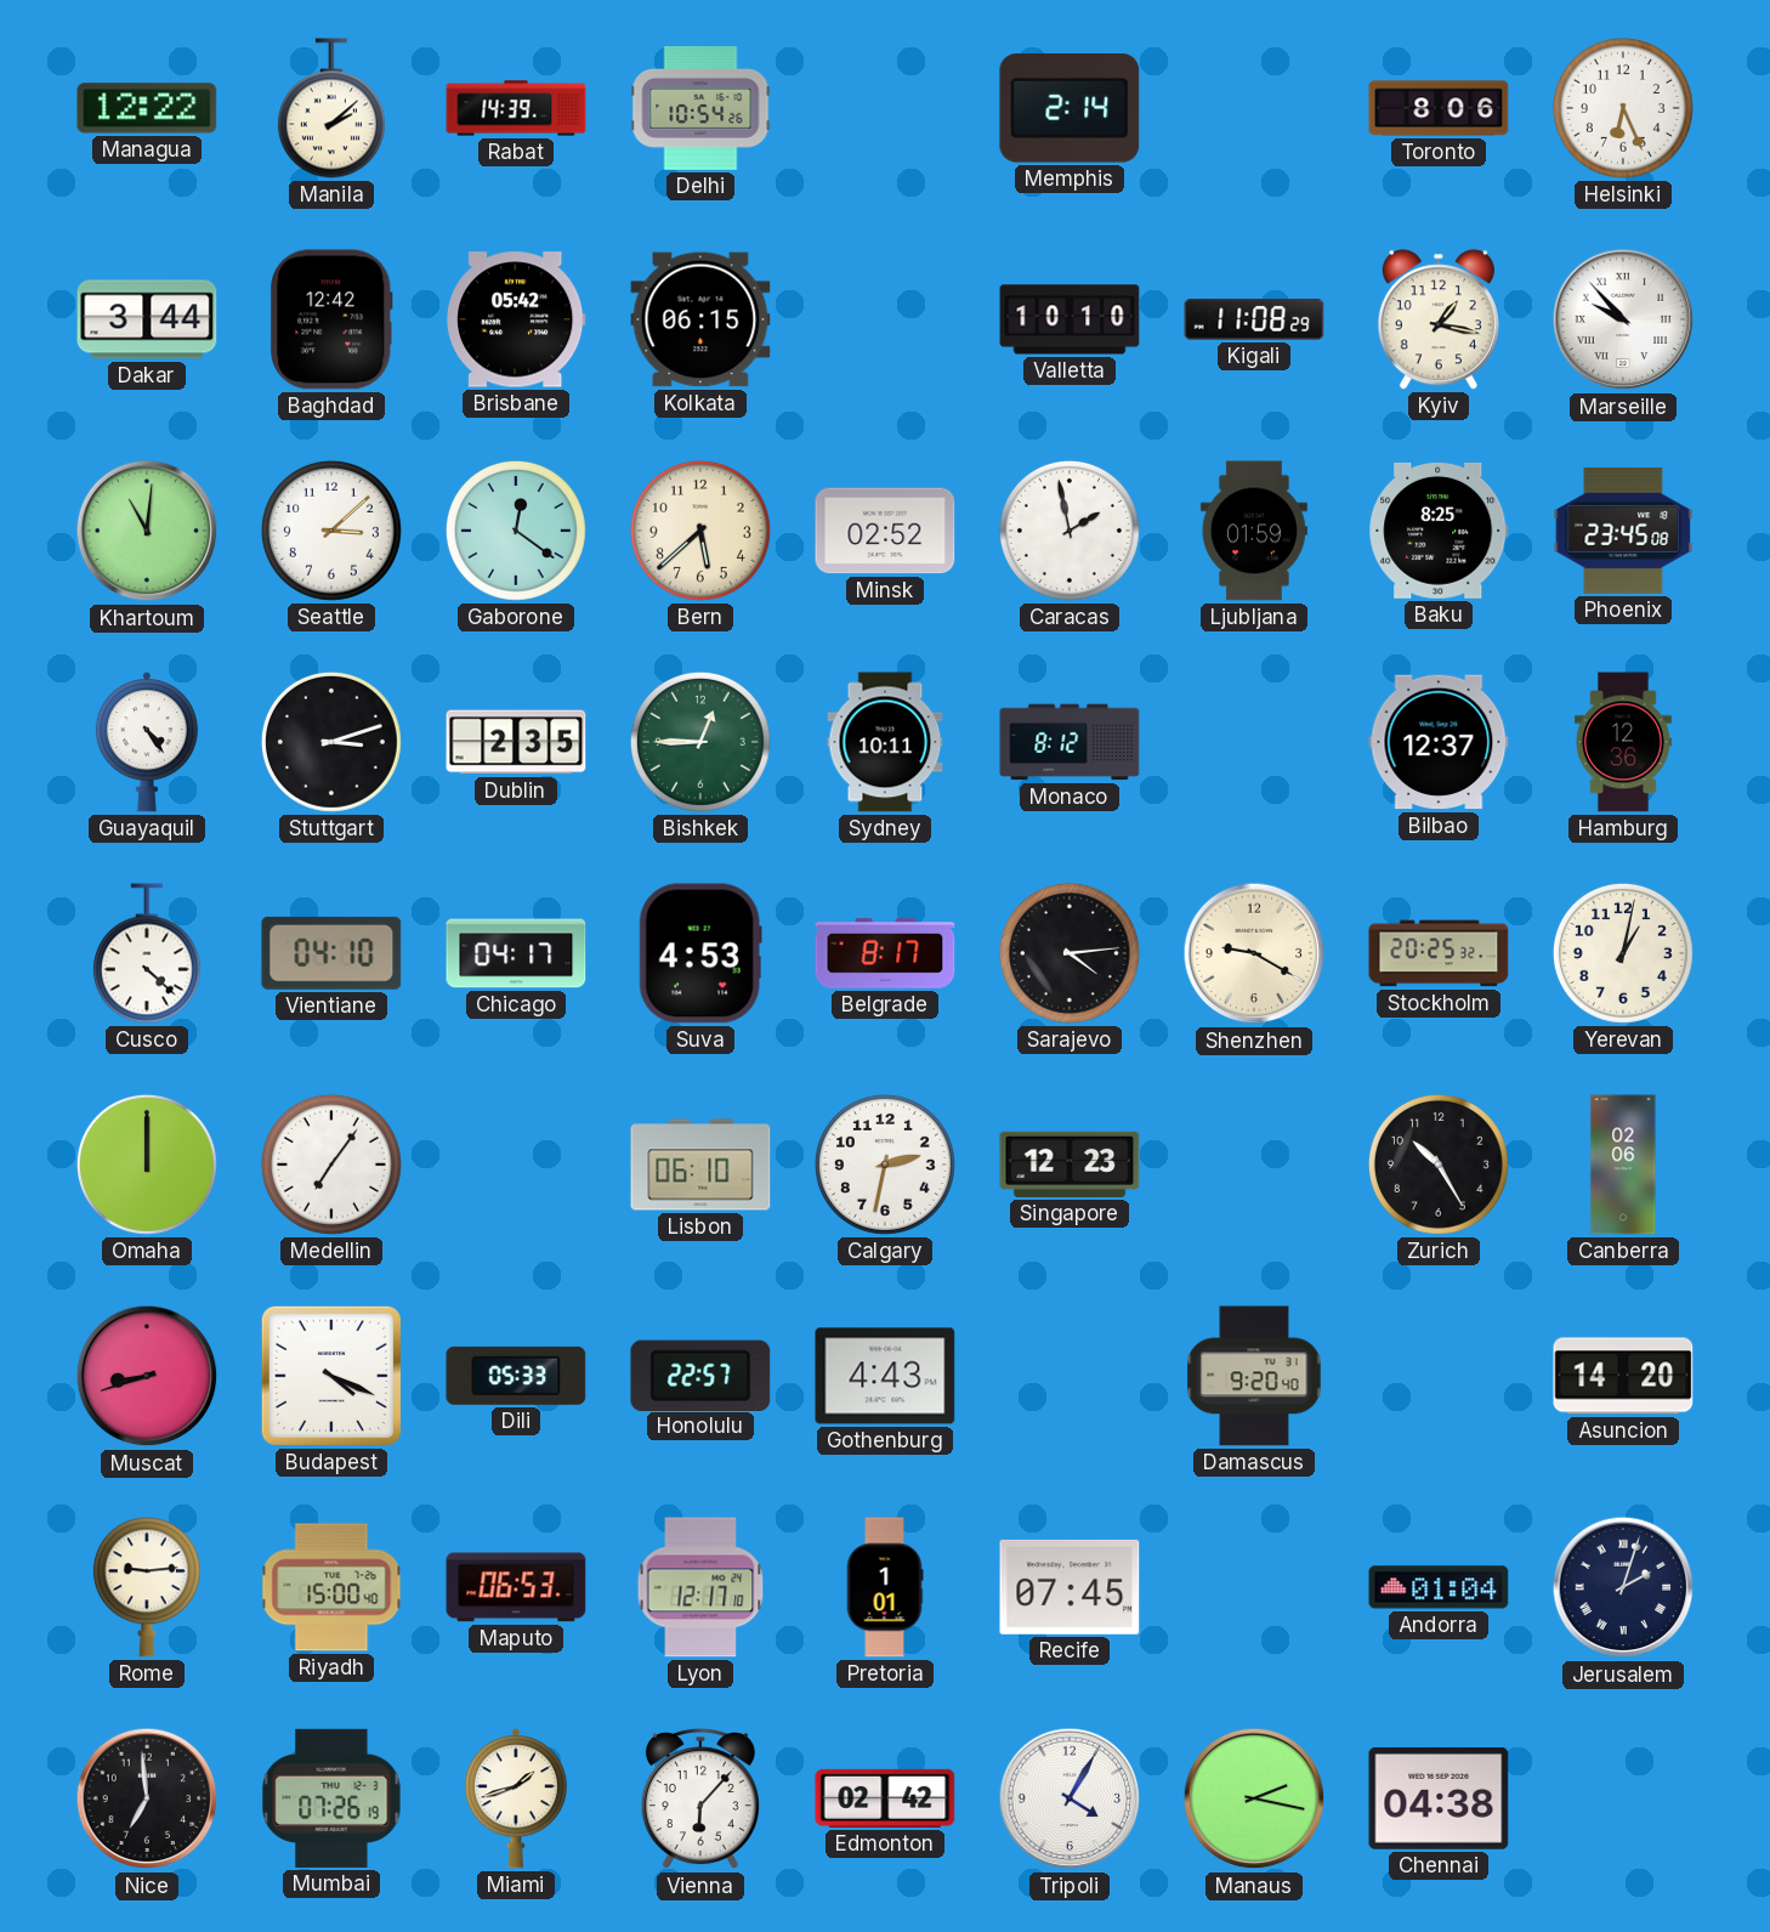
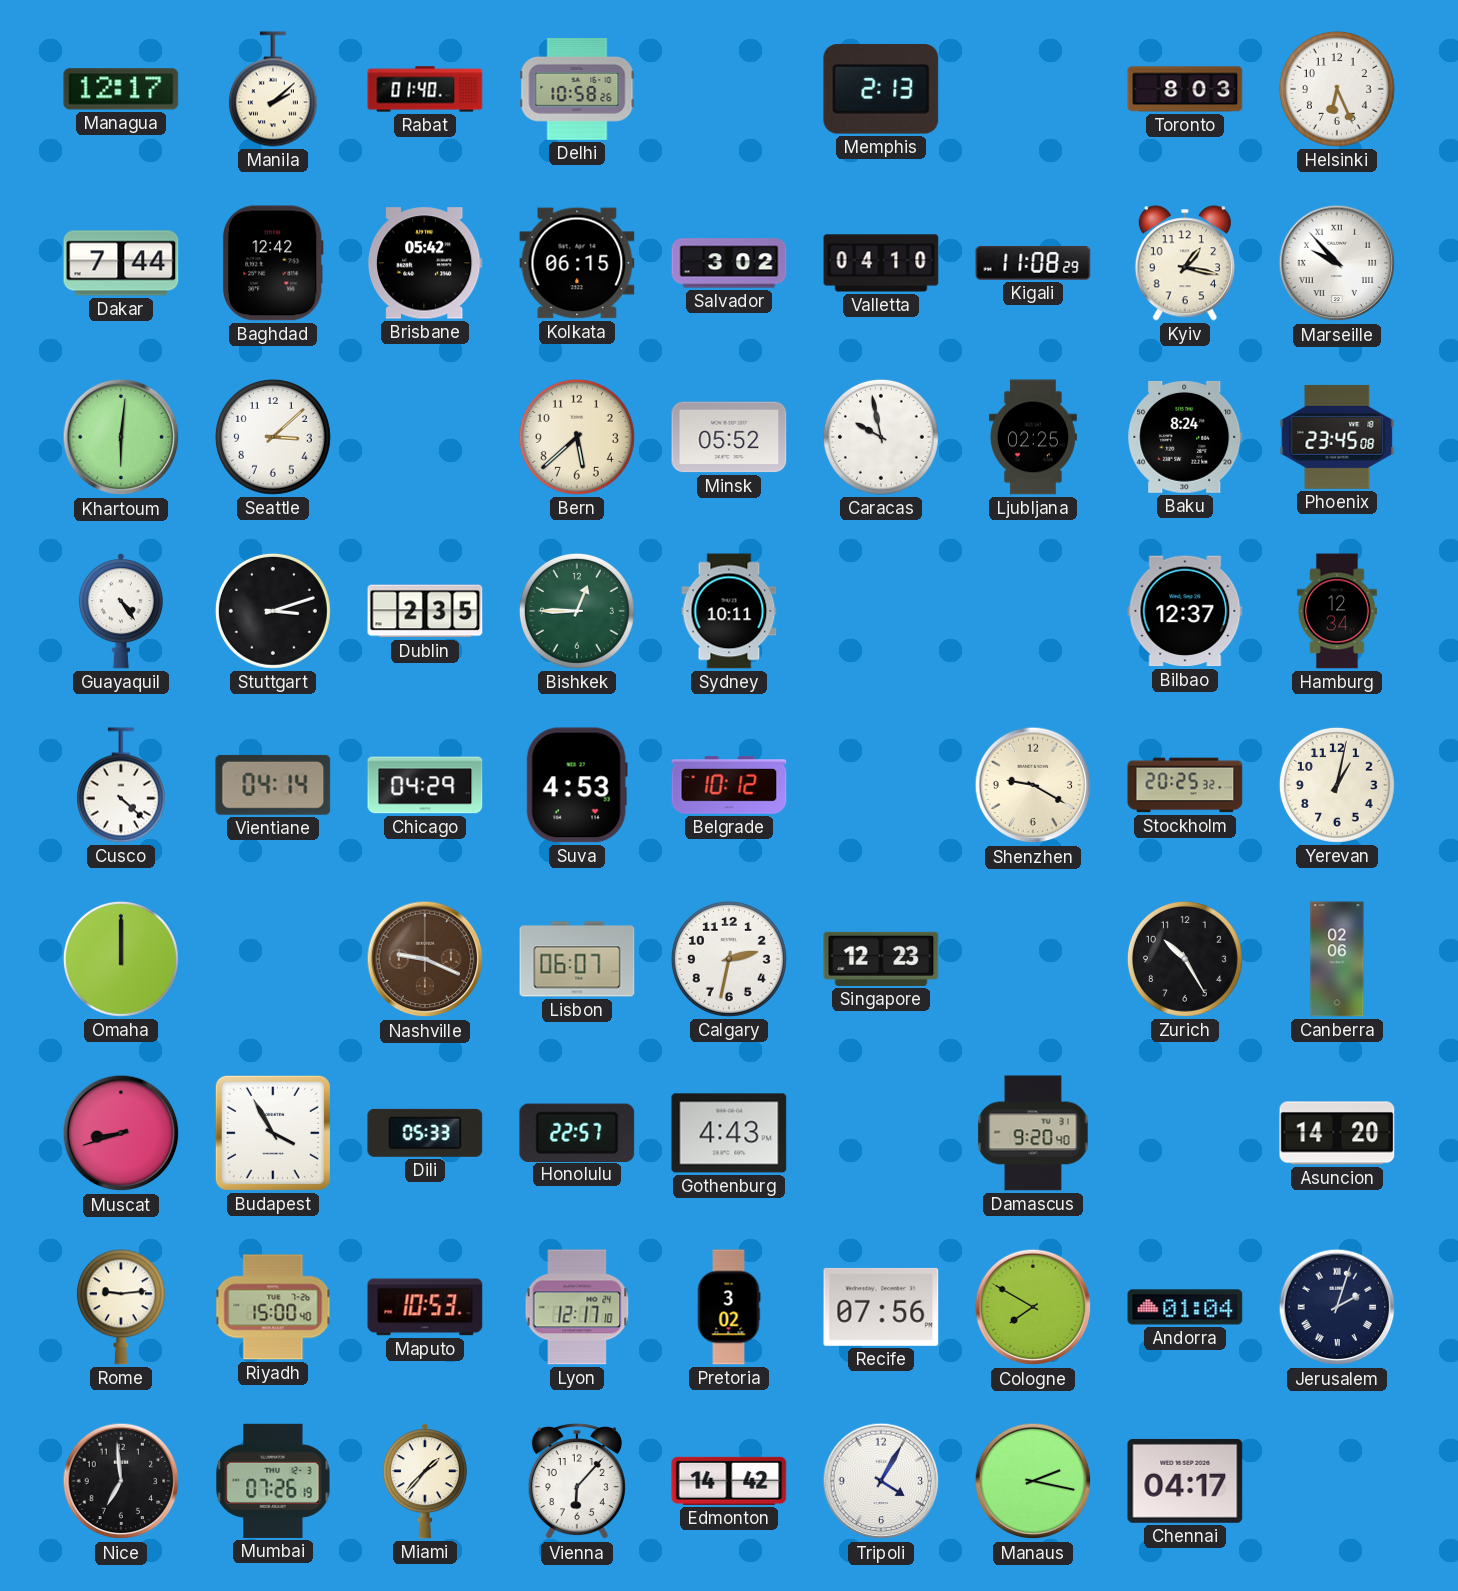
Managua: 12:22 -> 12:17 (121, 89)
Rabat: 14:39 -> 01:40 (425, 89)
Delhi: 10:54 -> 10:58 (577, 90)
Memphis: 2:14 -> 2:13 (881, 89)
Toronto: 8:06 -> 8:03 (1185, 89)
Dakar: 3:44 -> 7:44 (121, 263)
Salvador: none -> 3:02 (729, 263)
Valletta: 10:10 -> 04:10 (881, 263)
Khartoum: 11:01 -> 6:01 (121, 437)
Gaborone: 12:21 -> none (516, 531)
Minsk: 02:52 -> 05:52 (729, 437)
Caracas: 1:58 -> 9:58 (881, 437)
Ljubljana: 01:59 -> 02:25 (1033, 437)
Baku: 8:25 -> 8:24 (1185, 437)
Monaco: 8:12 -> none (1070, 742)
Hamburg: 12:36 -> 12:34 (1337, 611)
Vientiane: 04:10 -> 04:14 (273, 785)
Chicago: 04:17 -> 04:29 (425, 785)
Belgrade: 8:17 -> 10:12 (729, 785)
Sarajevo: 4:14 -> none (1070, 953)
Medellin: 7:06 -> none (331, 1165)
Nashville: none -> 9:19 (425, 959)
Lisbon: 06:10 -> 06:07 (577, 959)
Budapest: 4:19 -> 3:55 (273, 1133)
Maputo: 06:53 -> 10:53 (425, 1307)
Pretoria: 1:01 -> 3:02 (729, 1307)
Recife: 07:45 -> 07:56 (881, 1307)
Cologne: none -> 7:50 (1033, 1307)
Miami: 1:42 -> 1:37 (425, 1481)
Edmonton: 02:42 -> 14:42 (729, 1481)
Chennai: 04:38 -> 04:17 (1185, 1481)
